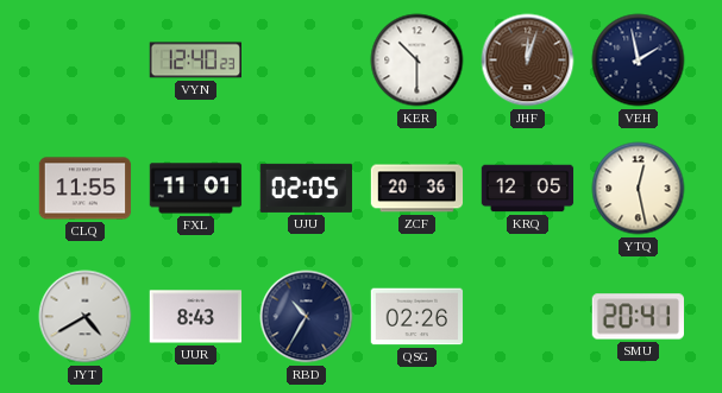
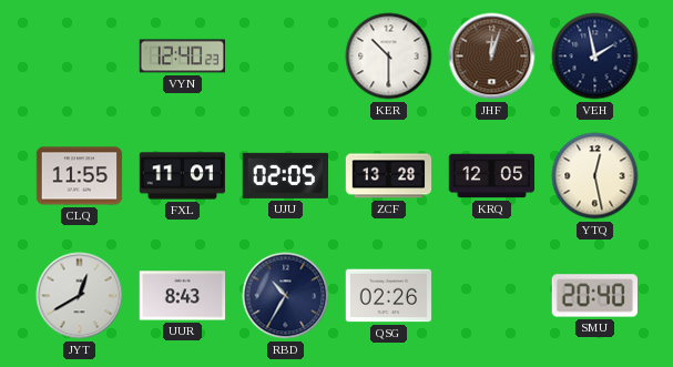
ZCF: 20:36 -> 13:28 (389, 176)
JYT: 4:40 -> 12:40 (80, 296)
SMU: 20:41 -> 20:40 (594, 296)
